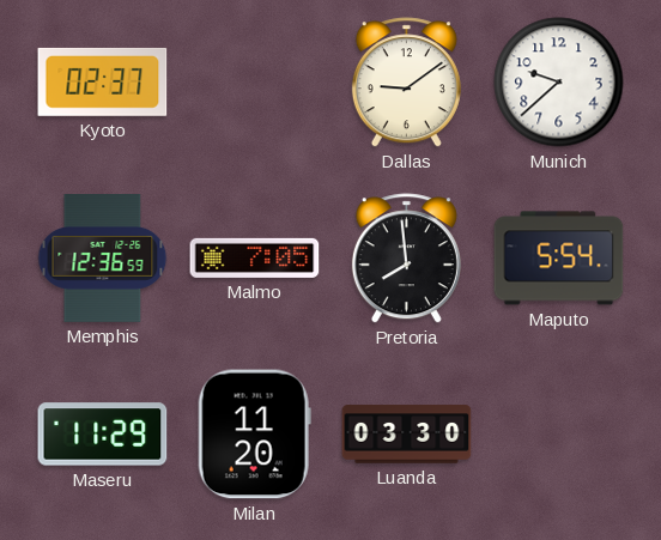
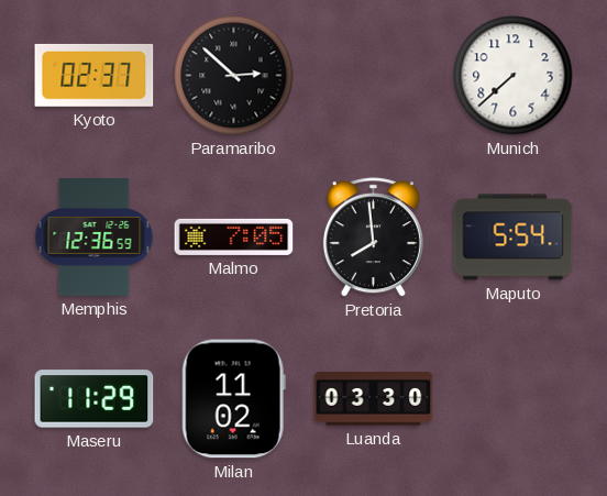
Paramaribo: none -> 2:52 (234, 76)
Dallas: 9:09 -> none (406, 83)
Munich: 9:38 -> 7:38 (514, 76)
Milan: 11:20 -> 11:02 (233, 399)
